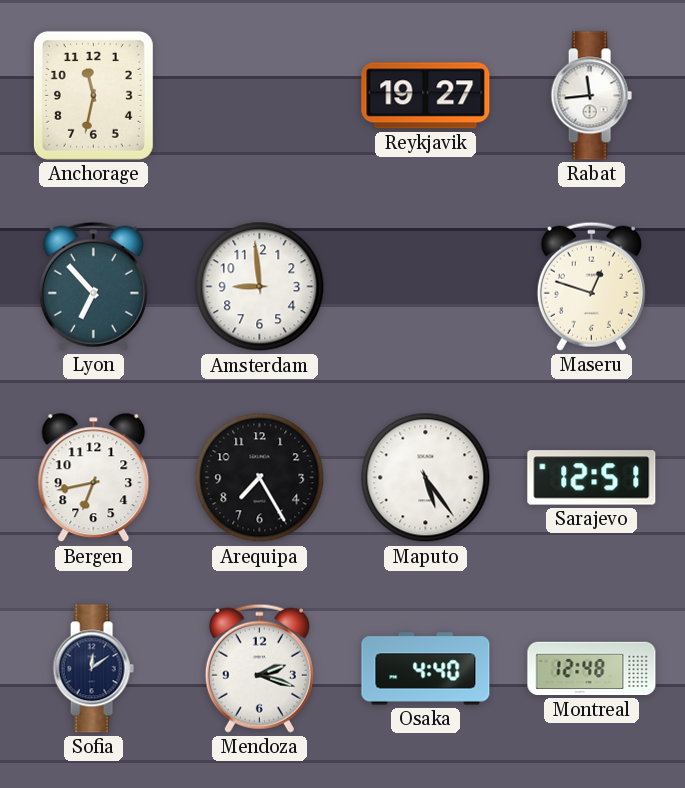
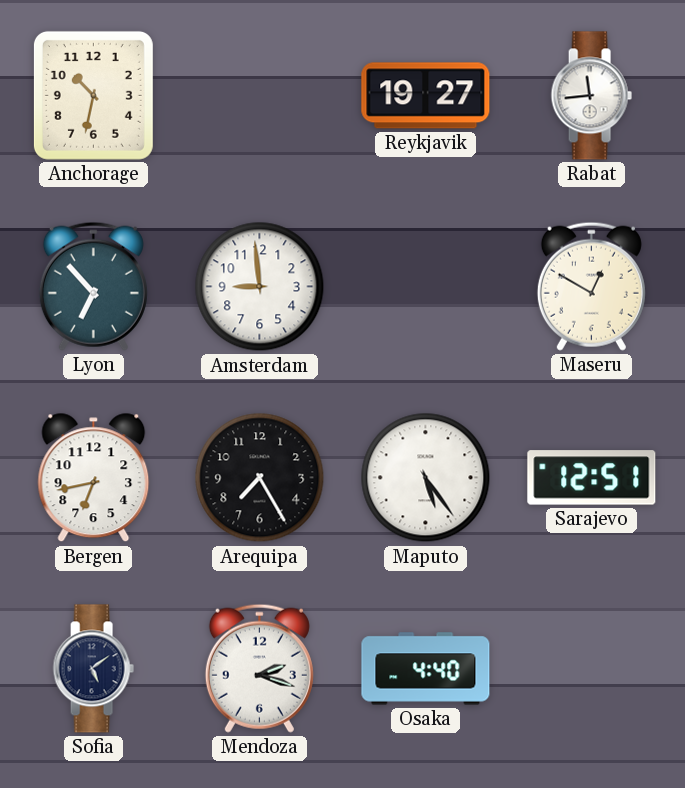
Anchorage: 11:32 -> 10:32 (93, 95)
Maseru: 12:48 -> 12:50 (591, 286)
Sofia: 12:09 -> 5:09 (93, 669)
Montreal: 12:48 -> none (592, 669)
